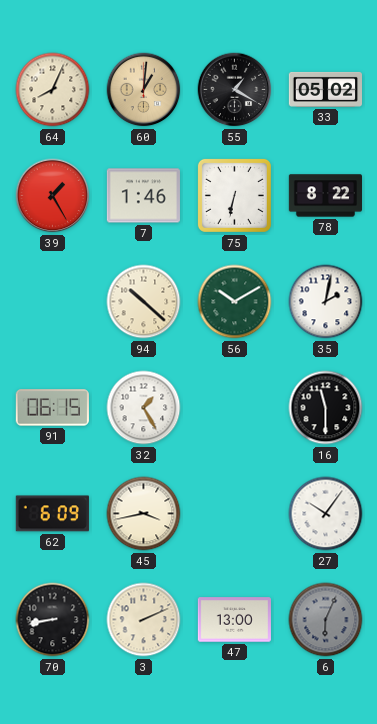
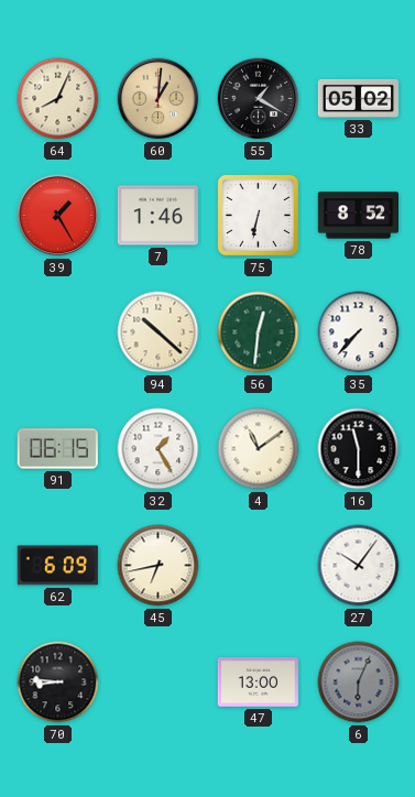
78: 8:22 -> 8:52 (358, 216)
56: 10:10 -> 12:31 (259, 332)
35: 2:02 -> 7:37 (359, 332)
4: none -> 11:09 (259, 449)
45: 3:43 -> 6:43 (159, 566)
70: 8:43 -> 8:46 (58, 683)
3: 2:11 -> none (144, 620)
